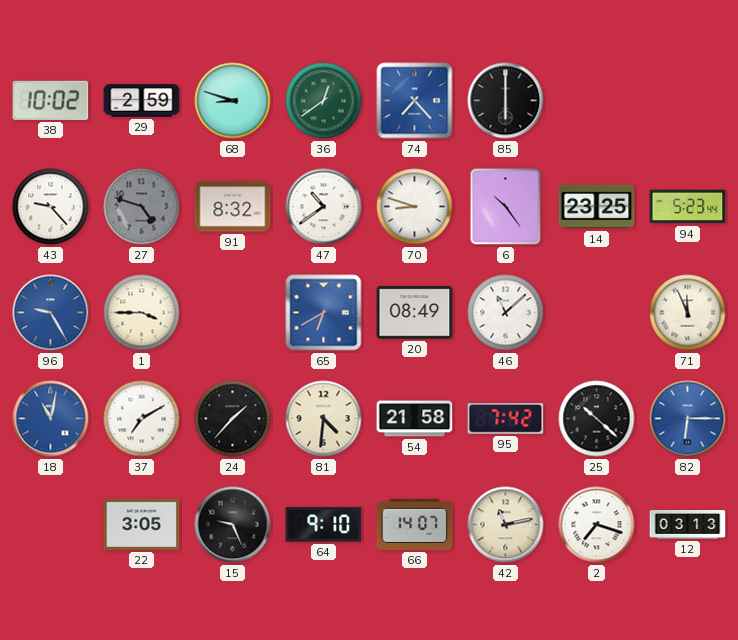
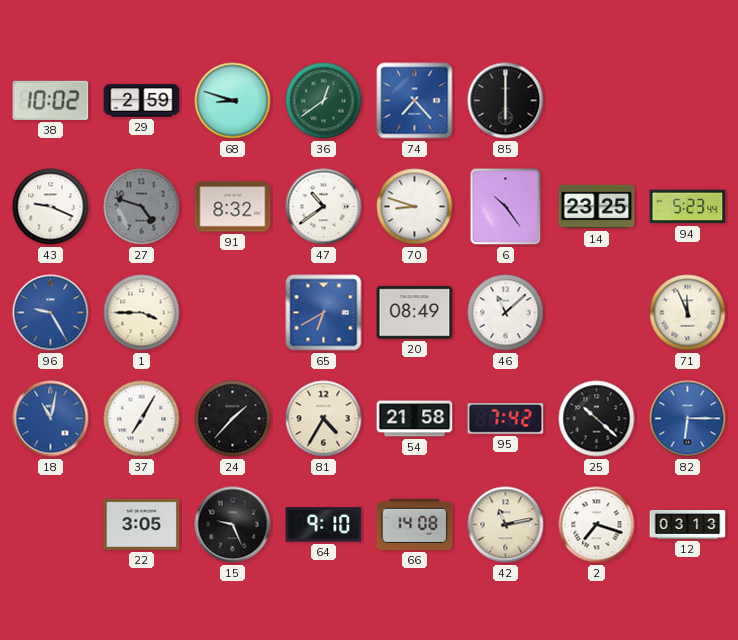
43: 9:23 -> 9:19 (51, 207)
37: 7:10 -> 7:05 (142, 419)
81: 4:31 -> 4:35 (324, 419)
66: 14:07 -> 14:08 (415, 524)
